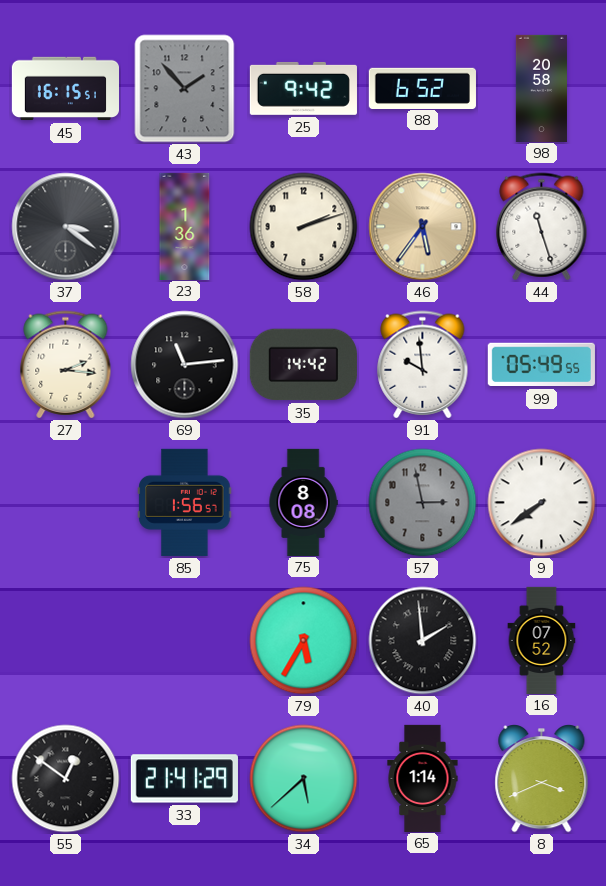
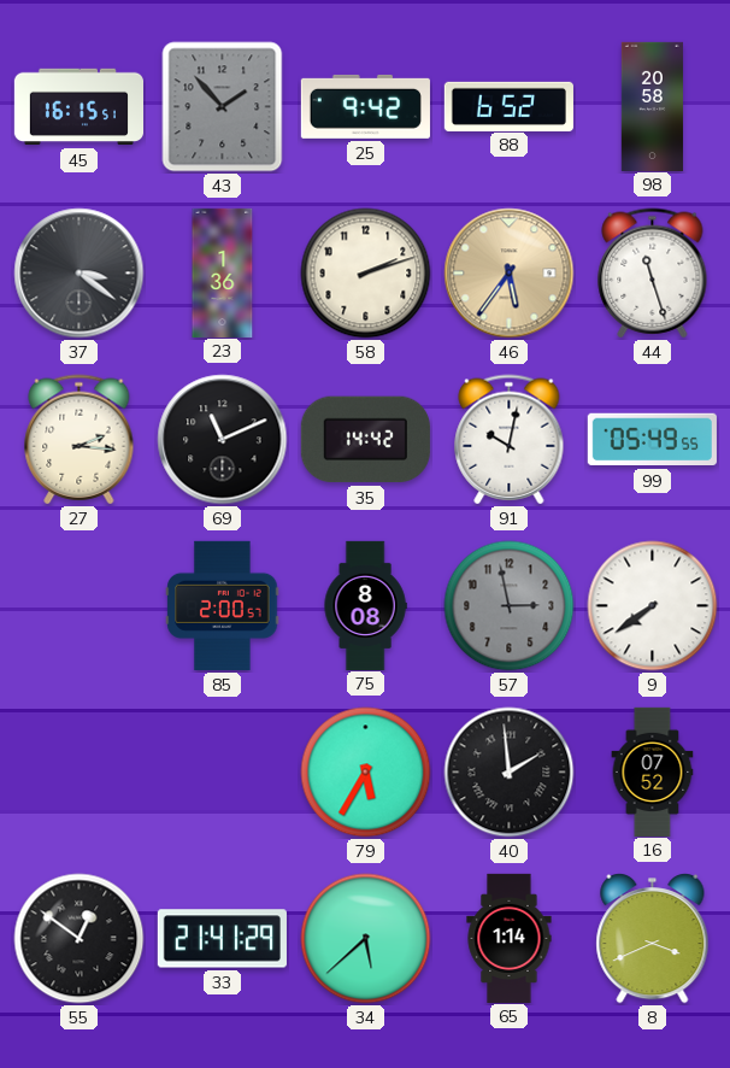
69: 11:14 -> 11:11 (223, 440)
91: 9:59 -> 10:02 (510, 440)
85: 1:56 -> 2:00 (223, 605)
